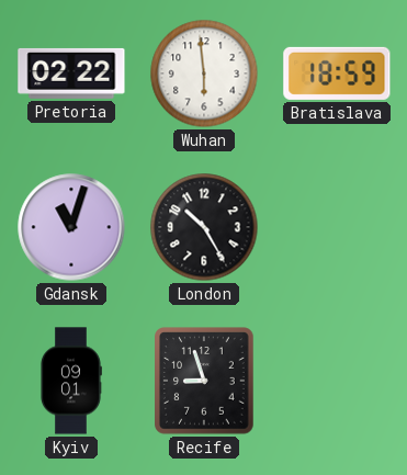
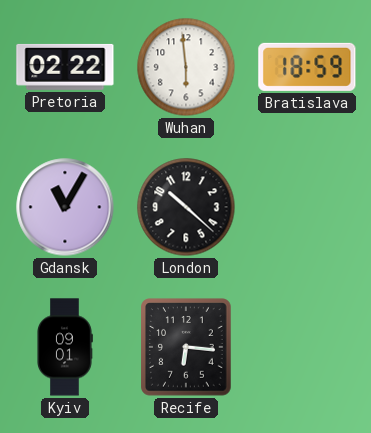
Gdansk: 11:03 -> 11:05 (65, 207)
London: 10:25 -> 10:22 (186, 207)
Recife: 8:57 -> 6:16 (187, 347)
